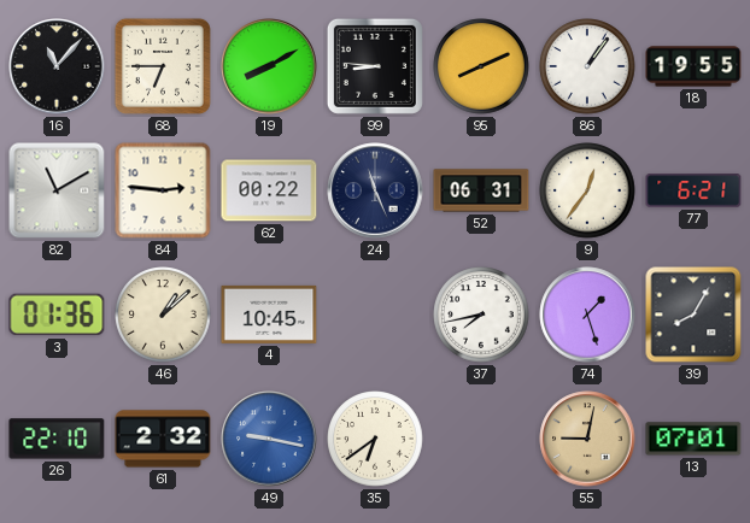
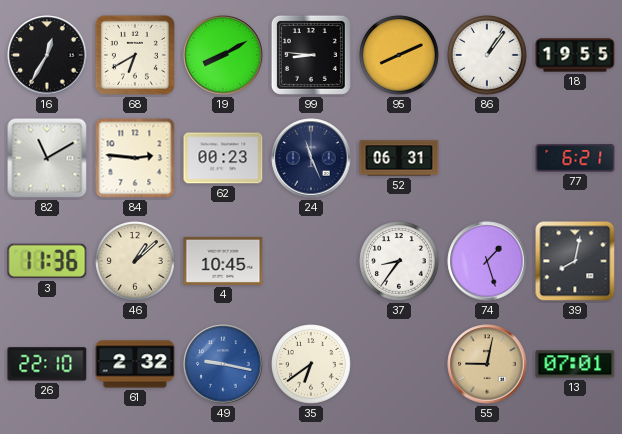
16: 11:07 -> 12:35 (47, 55)
68: 6:45 -> 6:40 (135, 55)
62: 00:22 -> 00:23 (223, 158)
9: 12:36 -> none (587, 190)
3: 01:36 -> 11:36 (47, 261)
37: 7:43 -> 8:36 (399, 261)
39: 8:05 -> 8:02 (575, 261)
